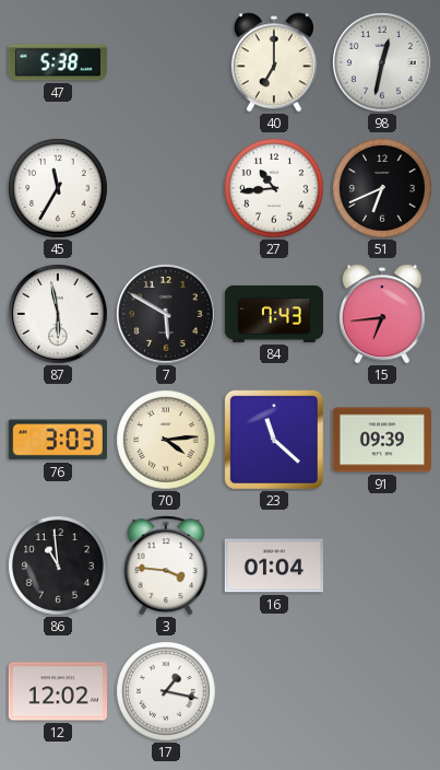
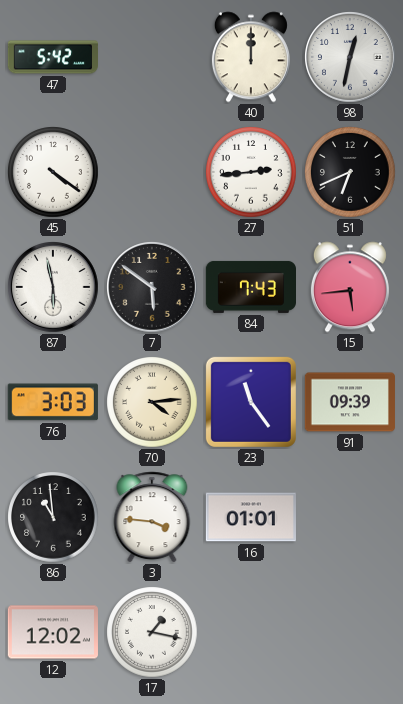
47: 5:38 -> 5:42 (53, 57)
40: 7:00 -> 12:00 (251, 57)
45: 11:35 -> 4:21 (53, 172)
27: 10:44 -> 2:44 (251, 172)
7: 5:50 -> 5:51 (153, 288)
15: 6:44 -> 5:44 (350, 287)
23: 11:22 -> 11:24 (251, 402)
16: 01:04 -> 01:01 (251, 517)
